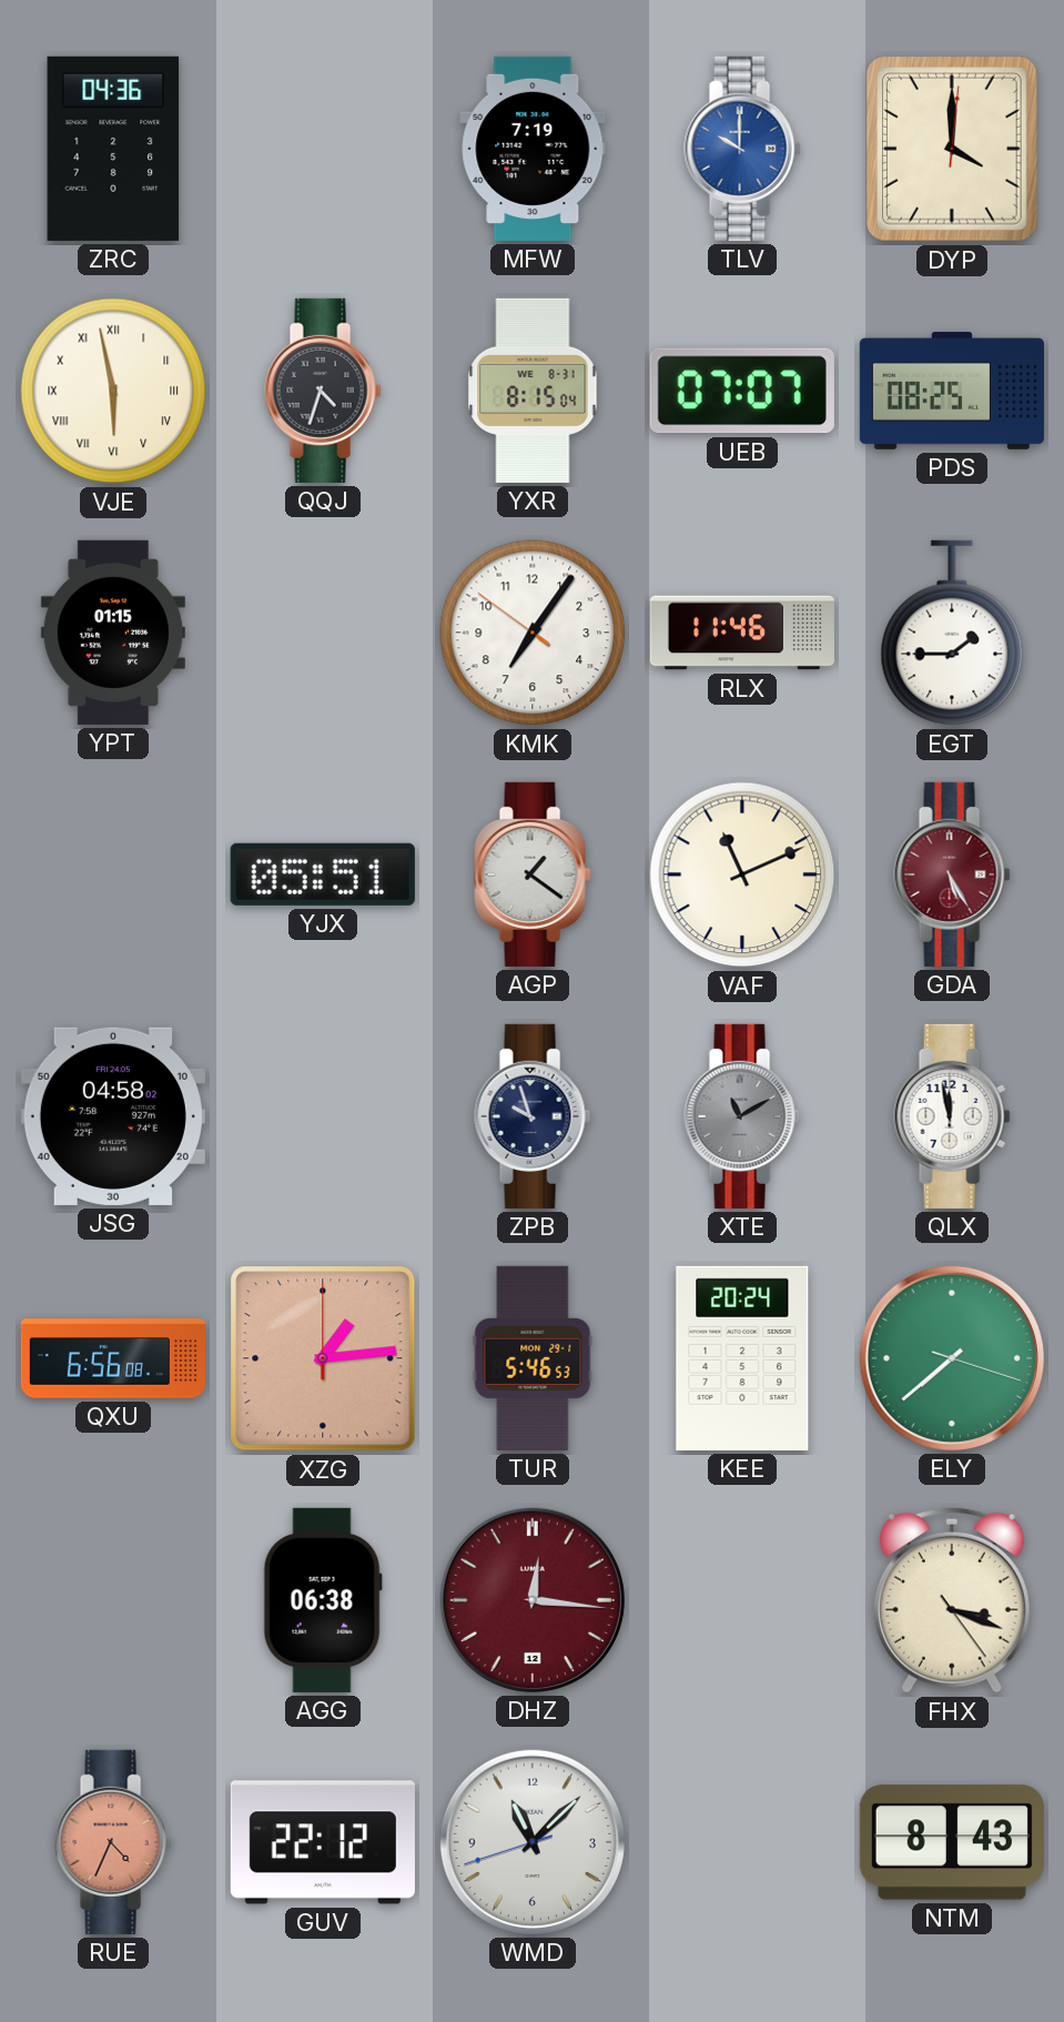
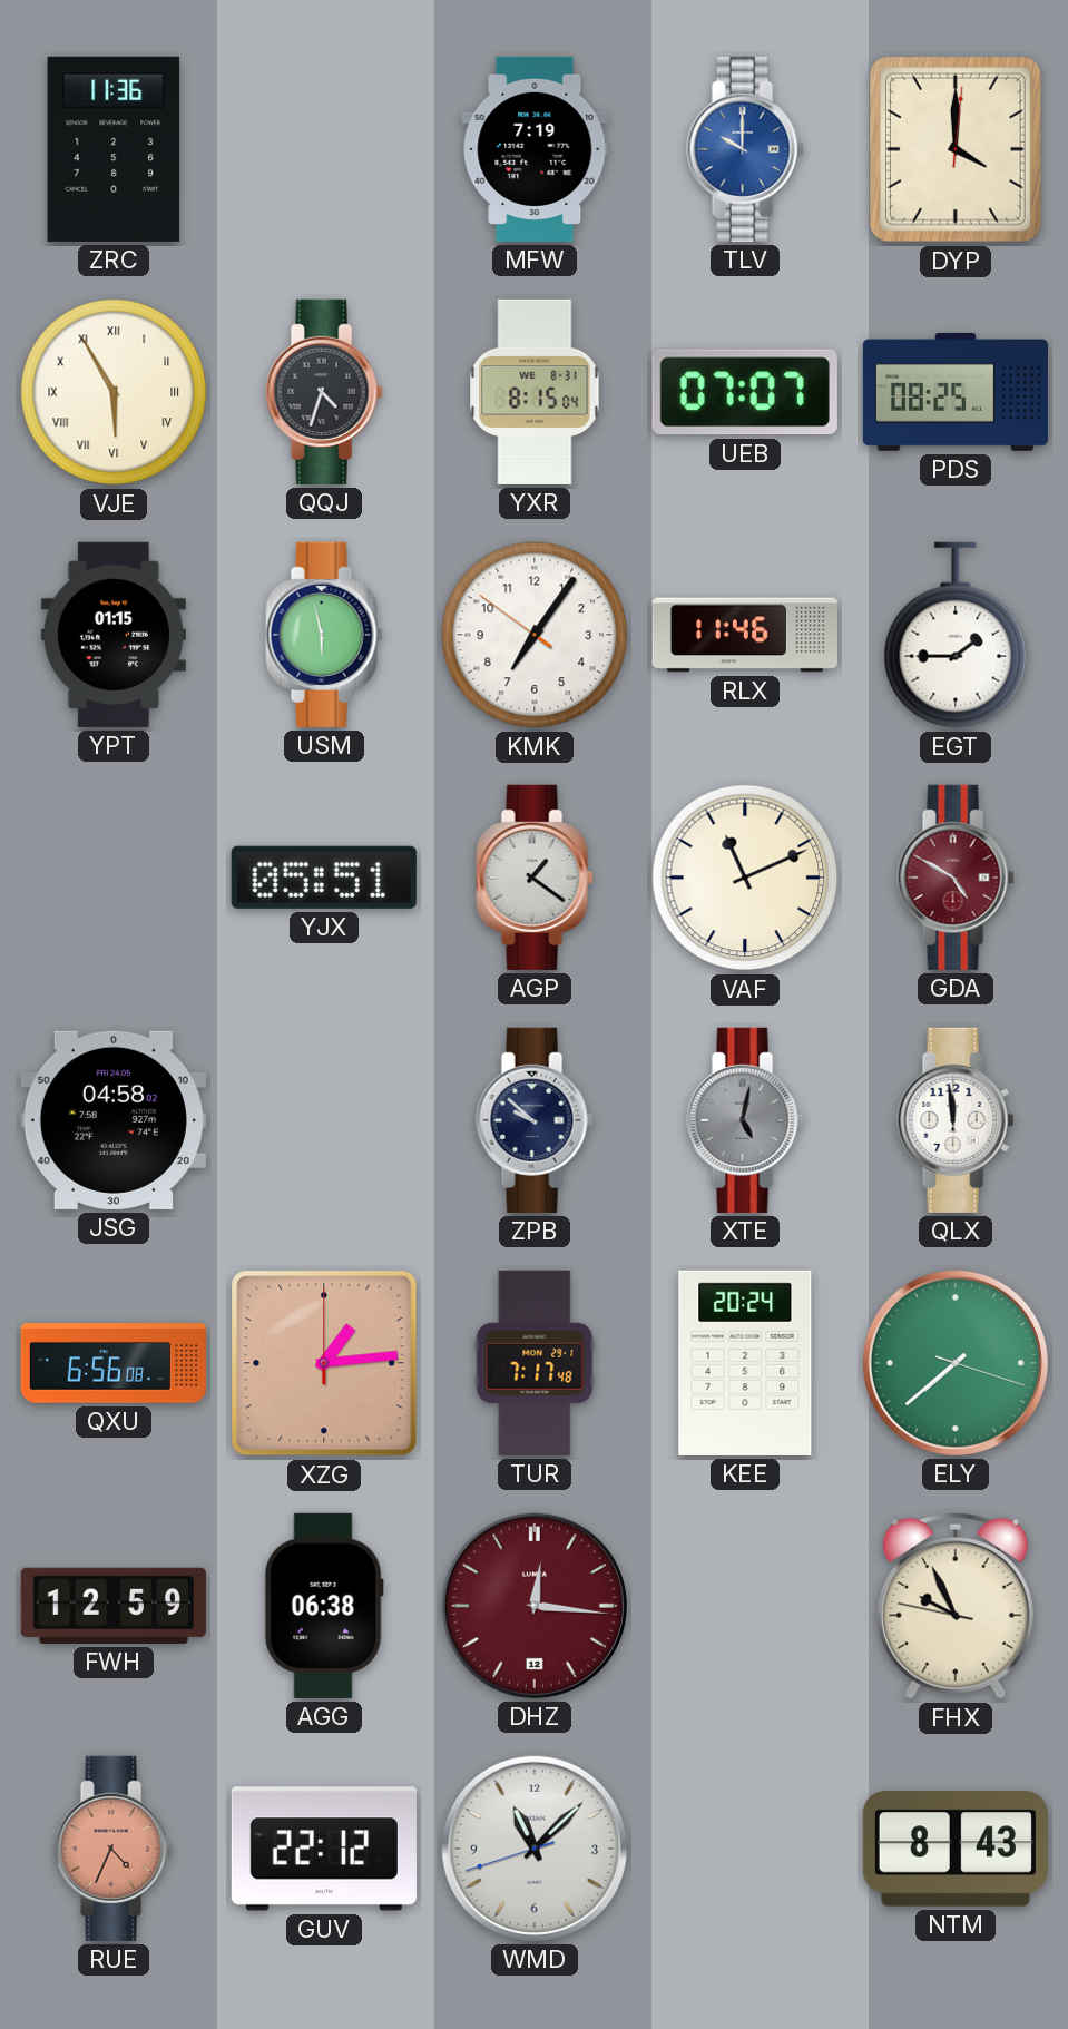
ZRC: 04:36 -> 11:36 (114, 149)
VJE: 5:58 -> 5:55 (114, 392)
USM: none -> 5:58 (324, 635)
GDA: 5:25 -> 4:50 (956, 878)
ZPB: 9:57 -> 9:52 (535, 1120)
XTE: 11:10 -> 5:02 (745, 1120)
QLX: 11:58 -> 11:59 (956, 1120)
TUR: 5:46 -> 7:17 (535, 1363)
FWH: none -> 12:59 (114, 1606)
FHX: 3:18 -> 9:55 (956, 1606)
